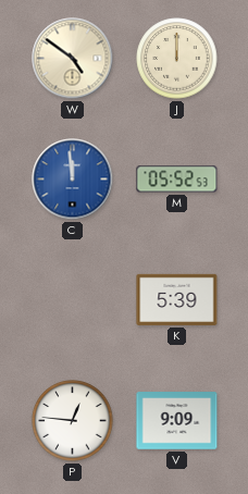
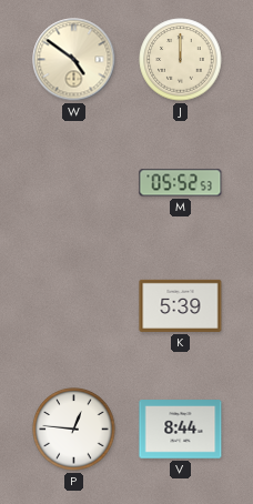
C: 11:59 -> none (73, 180)
V: 9:09 -> 8:44 (181, 430)
